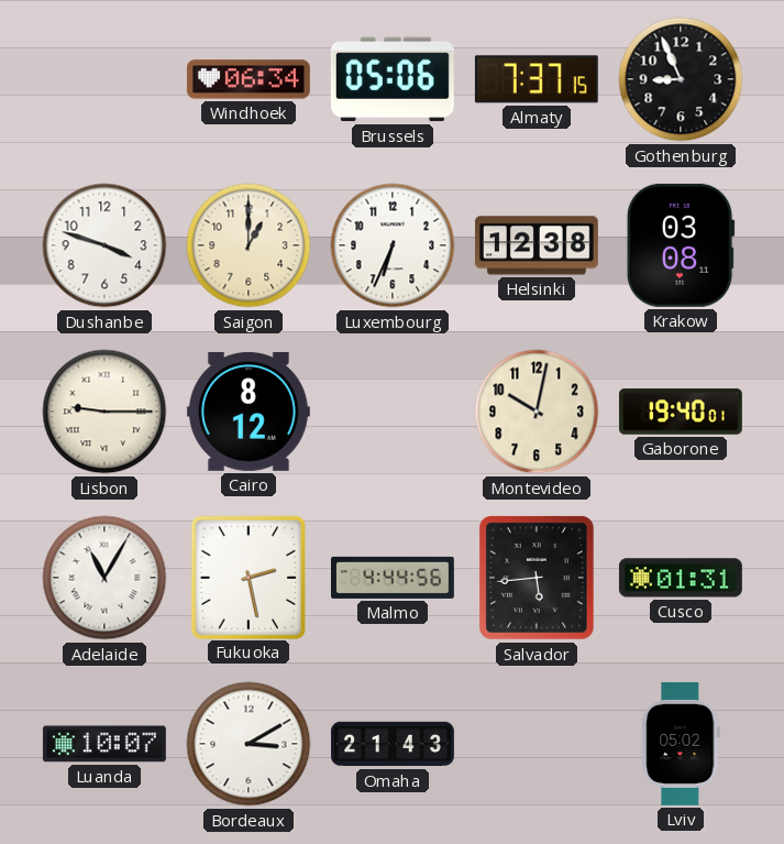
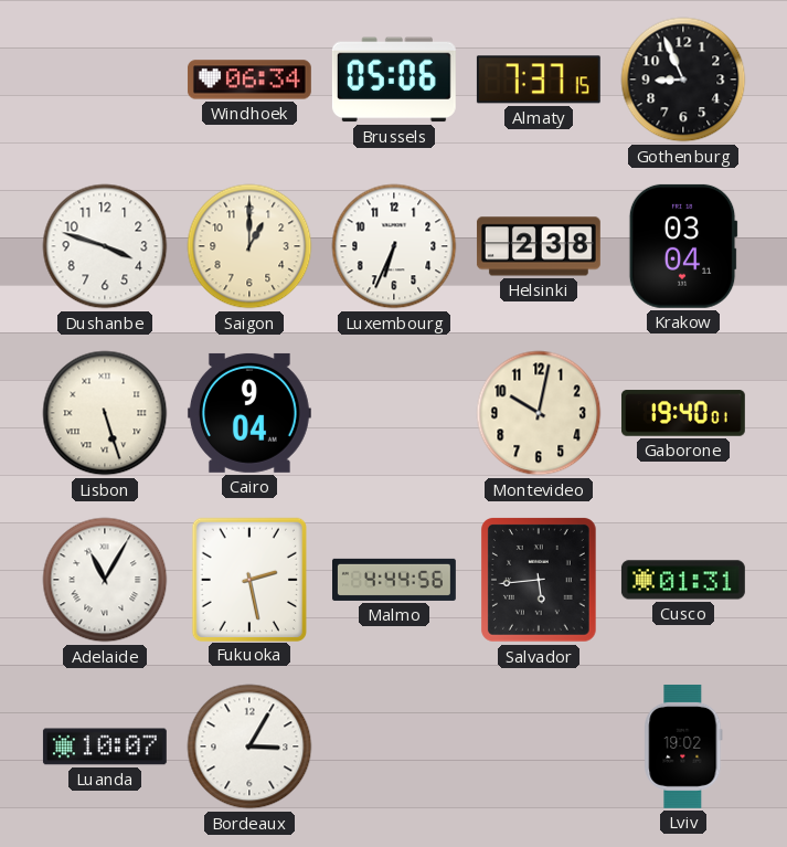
Helsinki: 12:38 -> 2:38 (539, 246)
Krakow: 03:08 -> 03:04 (683, 246)
Lisbon: 9:15 -> 5:27 (105, 413)
Cairo: 8:12 -> 9:04 (249, 413)
Bordeaux: 3:10 -> 3:05 (249, 747)
Omaha: 21:43 -> none (394, 744)
Lviv: 05:02 -> 19:02 (683, 747)
